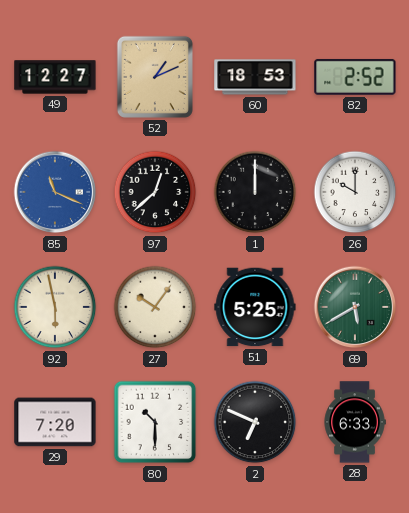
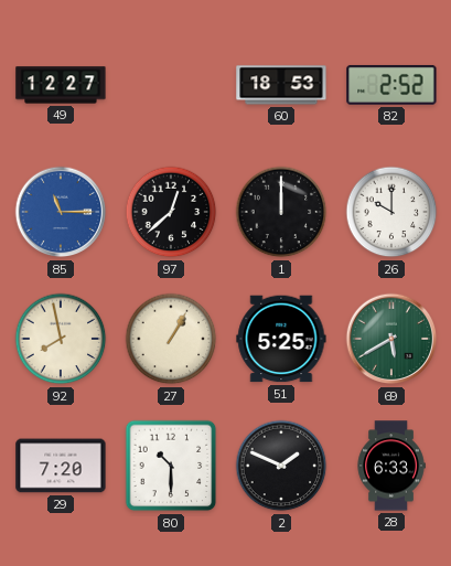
52: 1:11 -> none (155, 77)
85: 11:19 -> 11:15 (61, 212)
92: 5:58 -> 7:58 (61, 339)
27: 10:06 -> 1:05 (171, 339)
2: 6:49 -> 1:49 (281, 466)
